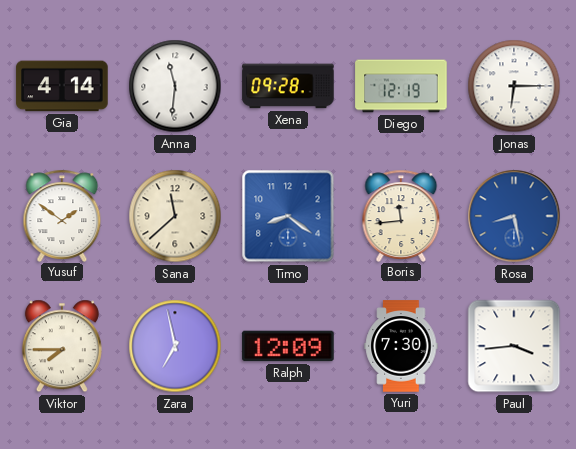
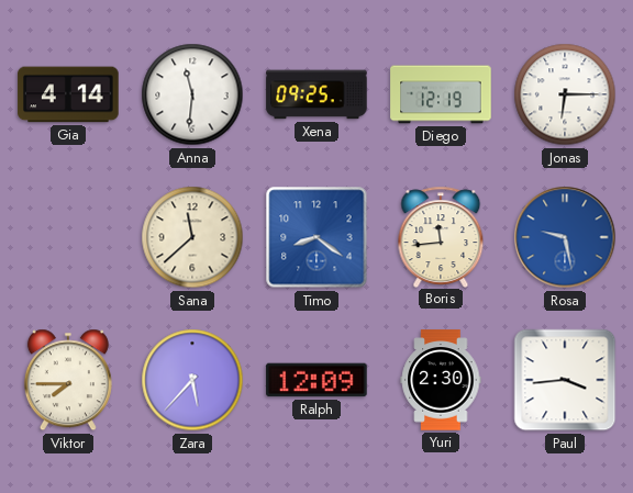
Xena: 09:28 -> 09:25 (316, 94)
Yusuf: 1:51 -> none (62, 215)
Rosa: 8:28 -> 9:28 (565, 237)
Zara: 6:58 -> 5:37 (192, 380)
Yuri: 7:30 -> 2:30 (441, 380)
